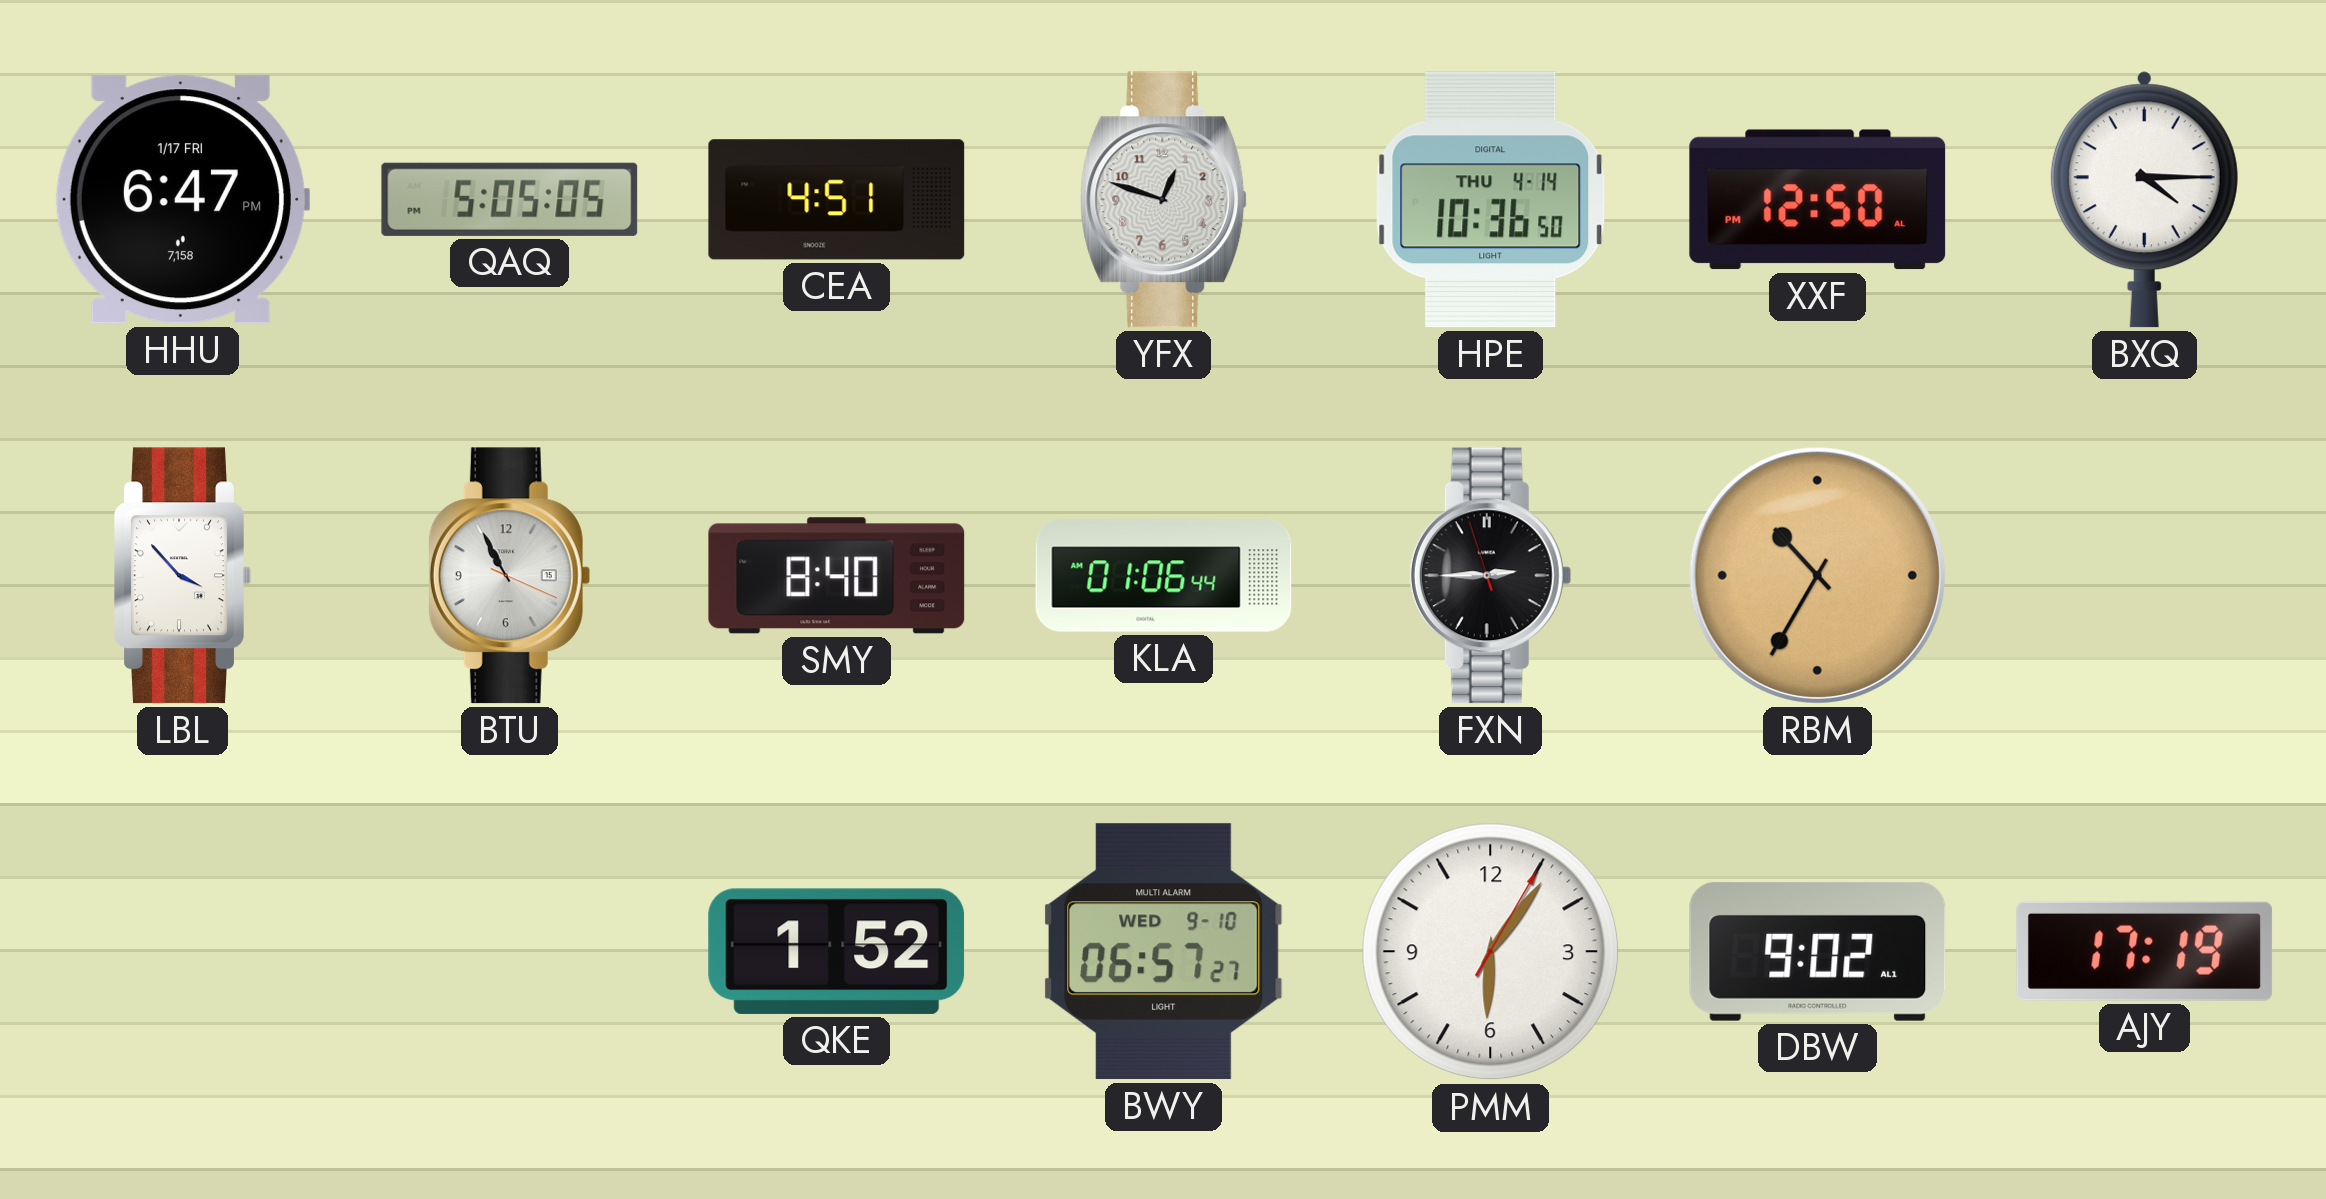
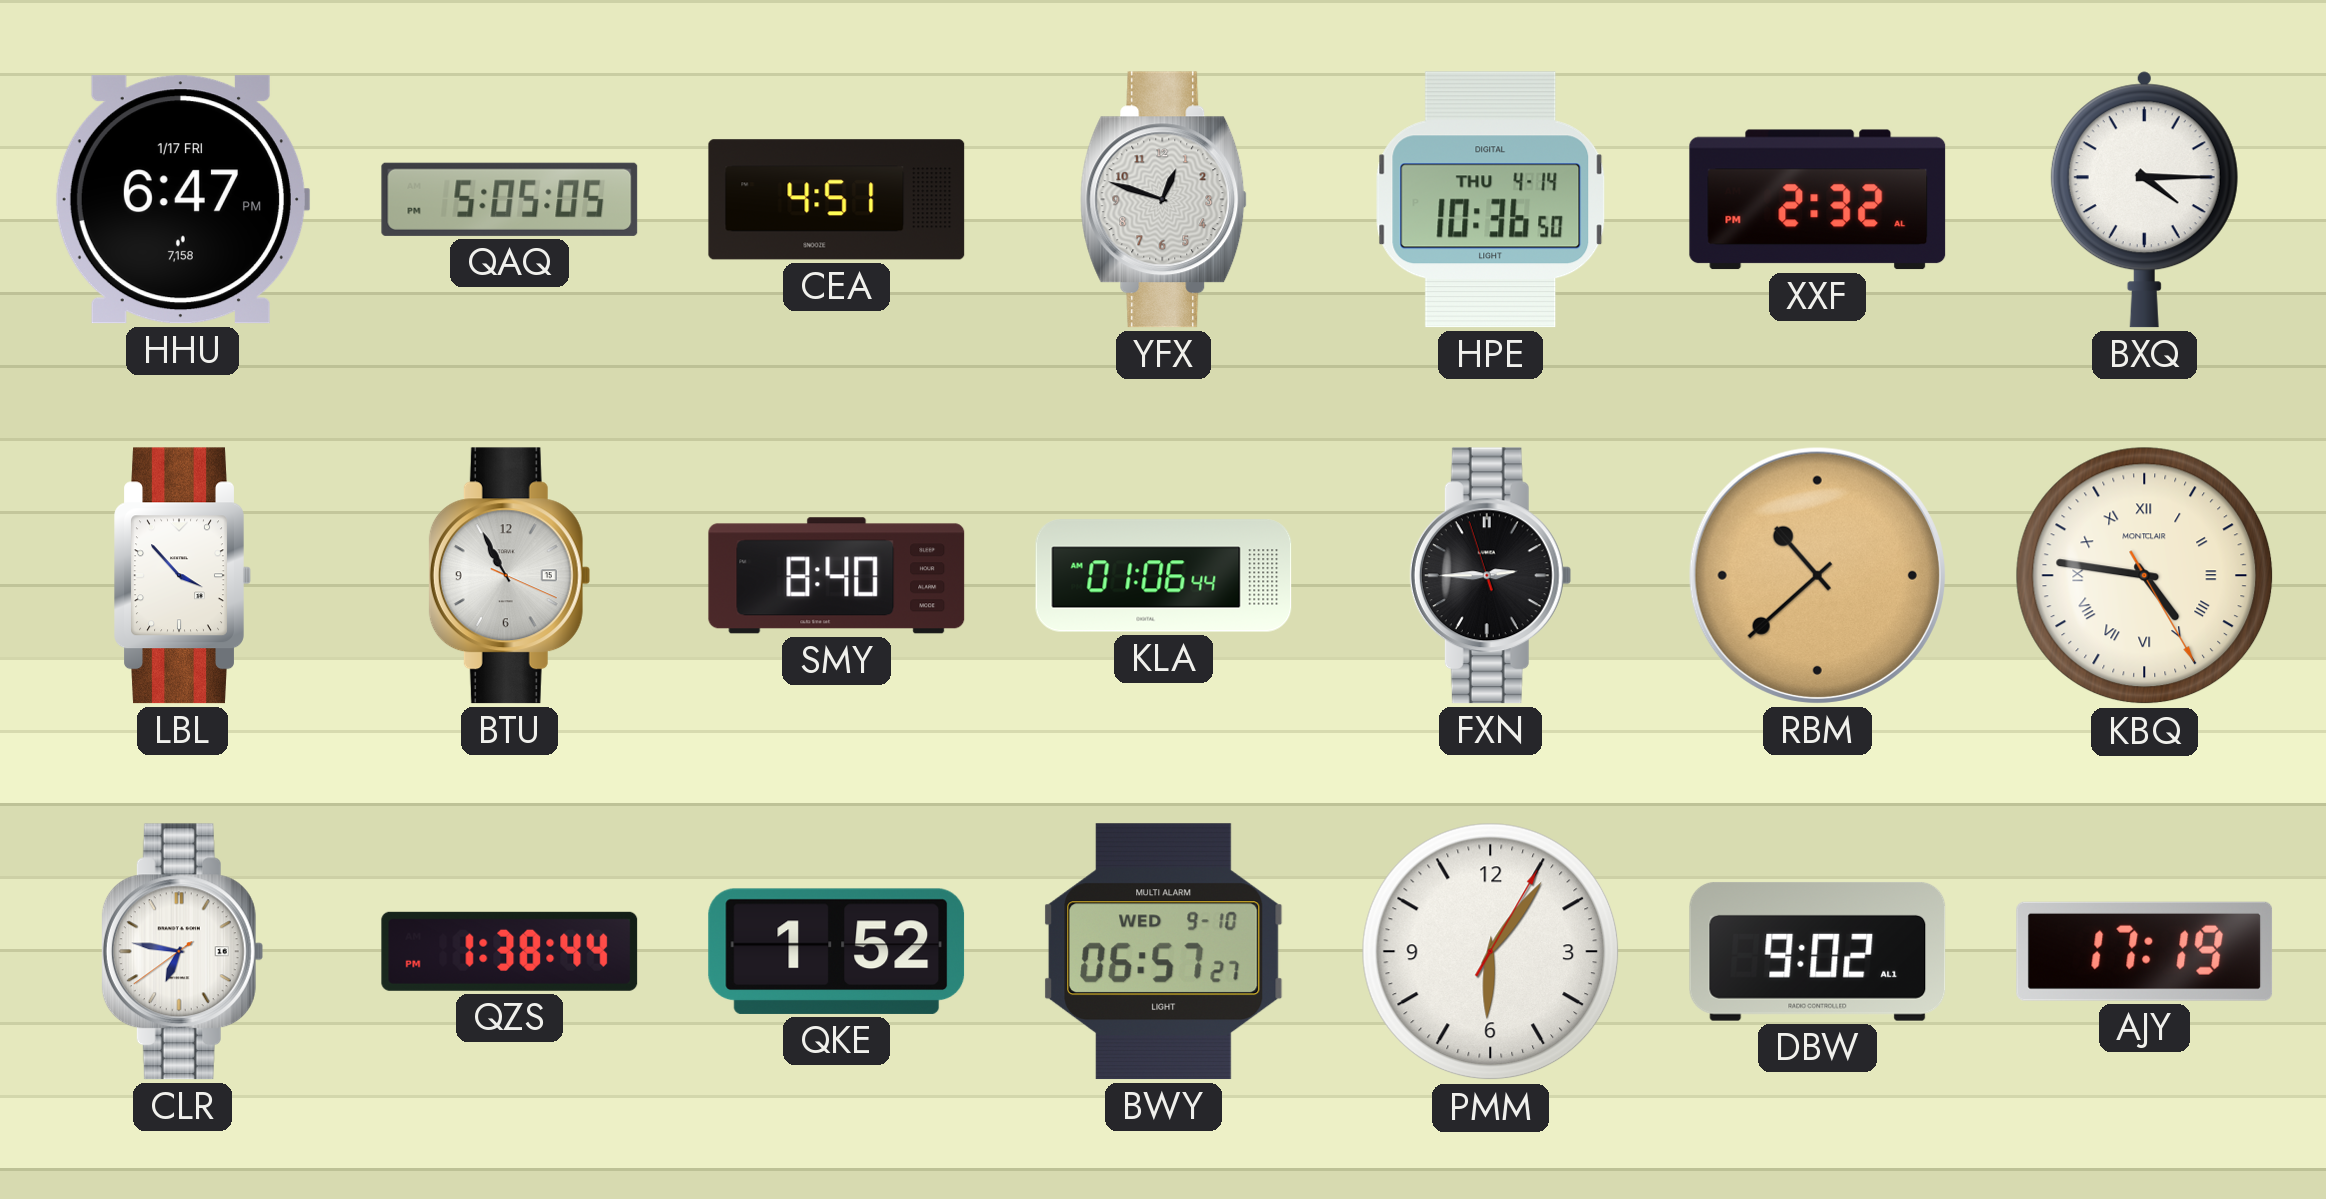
XXF: 12:50 -> 2:32 (1818, 200)
RBM: 10:35 -> 10:38 (1817, 575)
KBQ: none -> 4:46 (2145, 576)
CLR: none -> 6:46 (182, 952)
QZS: none -> 1:38 (510, 951)
